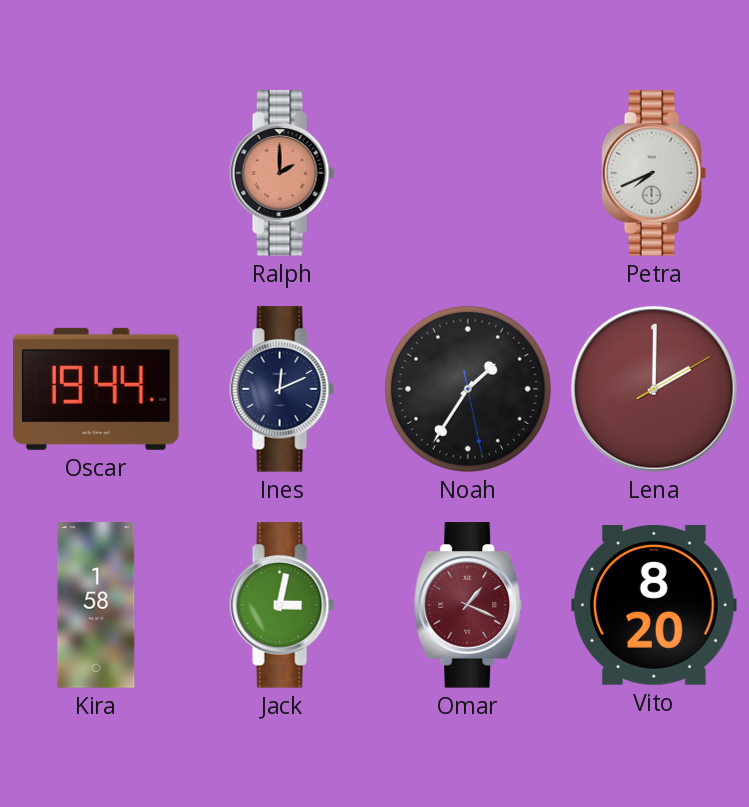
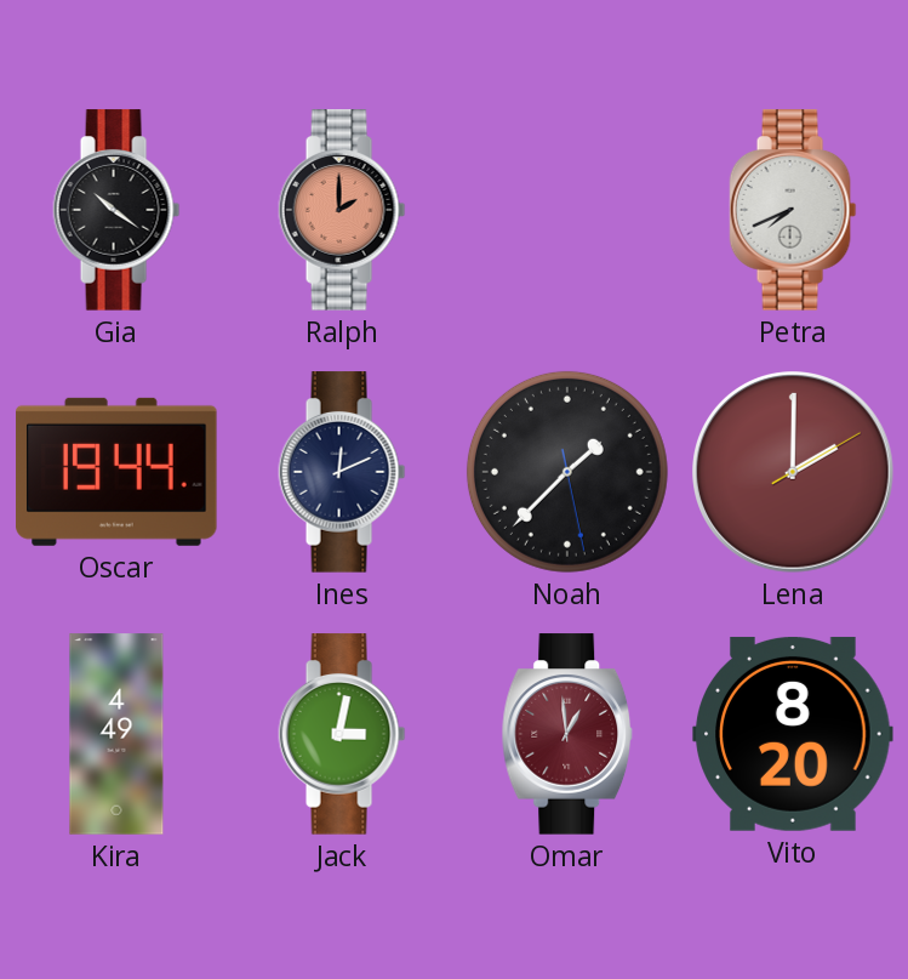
Gia: none -> 10:21 (116, 210)
Noah: 1:35 -> 1:37 (567, 472)
Kira: 1:58 -> 4:49 (116, 734)
Omar: 1:19 -> 12:59 (567, 734)
